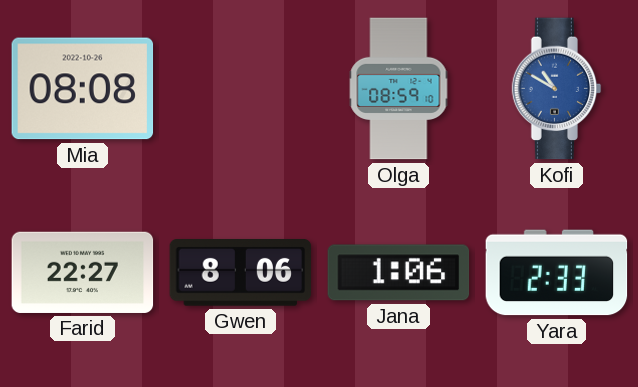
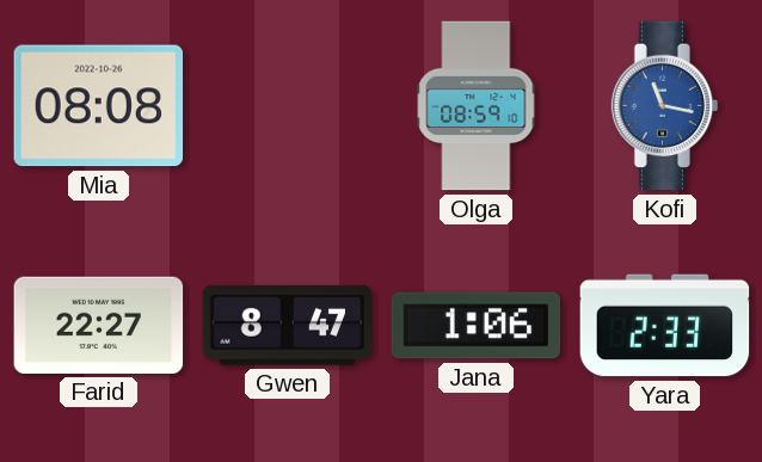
Kofi: 10:50 -> 11:17 (665, 106)
Gwen: 8:06 -> 8:47 (288, 326)
